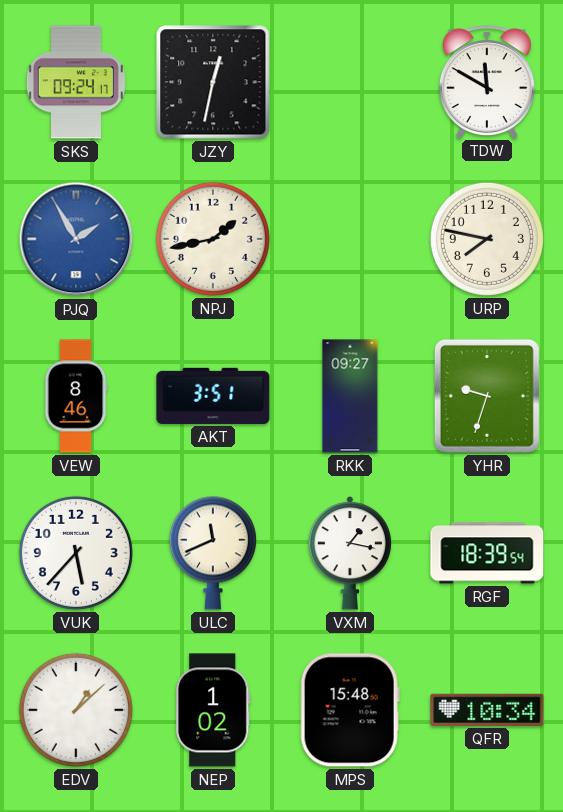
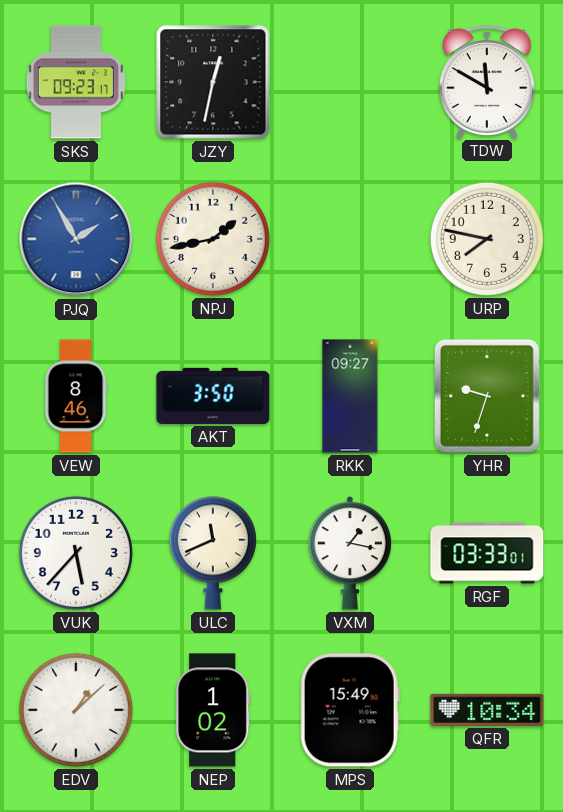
SKS: 09:24 -> 09:23 (76, 82)
AKT: 3:51 -> 3:50 (213, 396)
RGF: 18:39 -> 03:33 (487, 553)
MPS: 15:48 -> 15:49 (350, 710)
